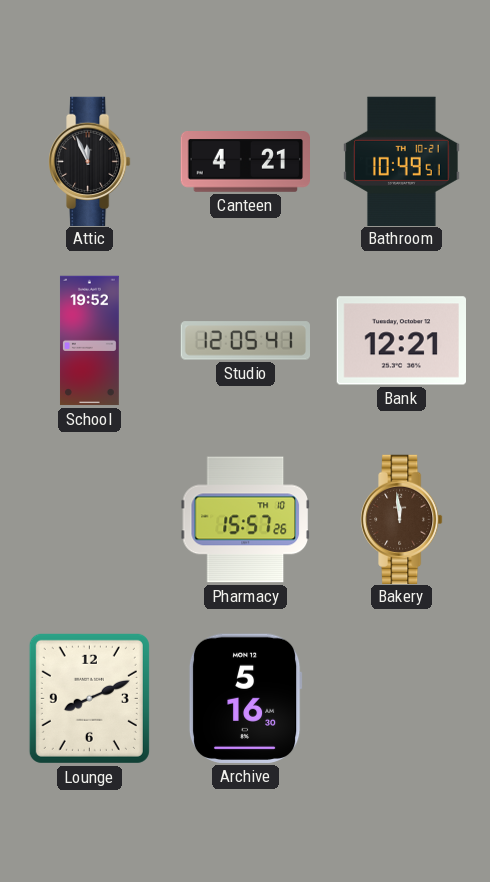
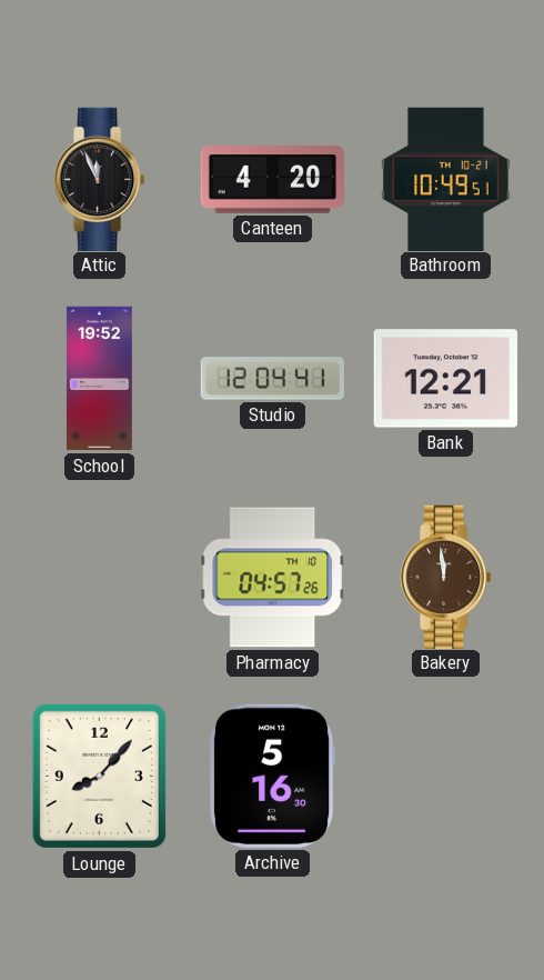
Canteen: 4:21 -> 4:20 (273, 180)
Studio: 12:05 -> 12:04 (272, 379)
Pharmacy: 15:57 -> 04:57 (272, 578)
Lounge: 8:11 -> 8:07 (99, 776)
